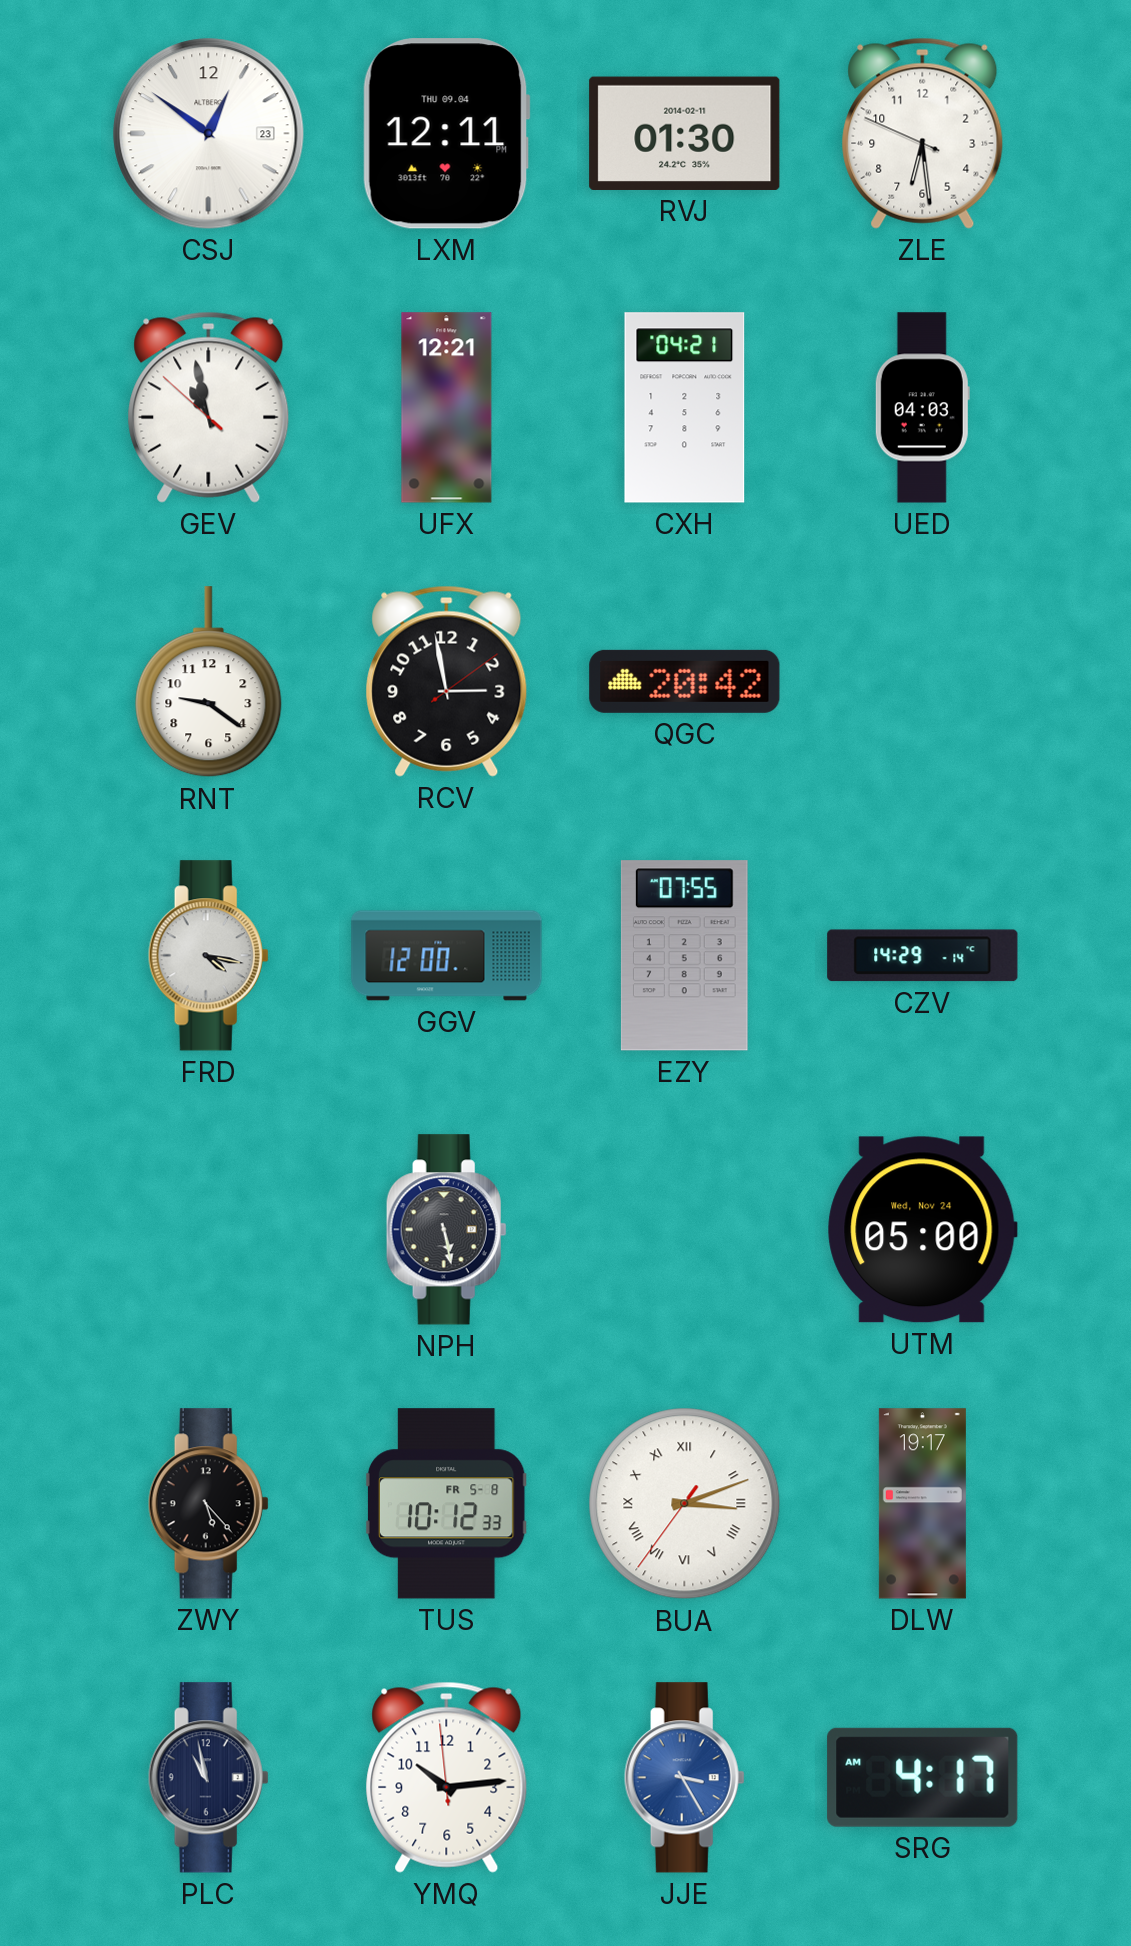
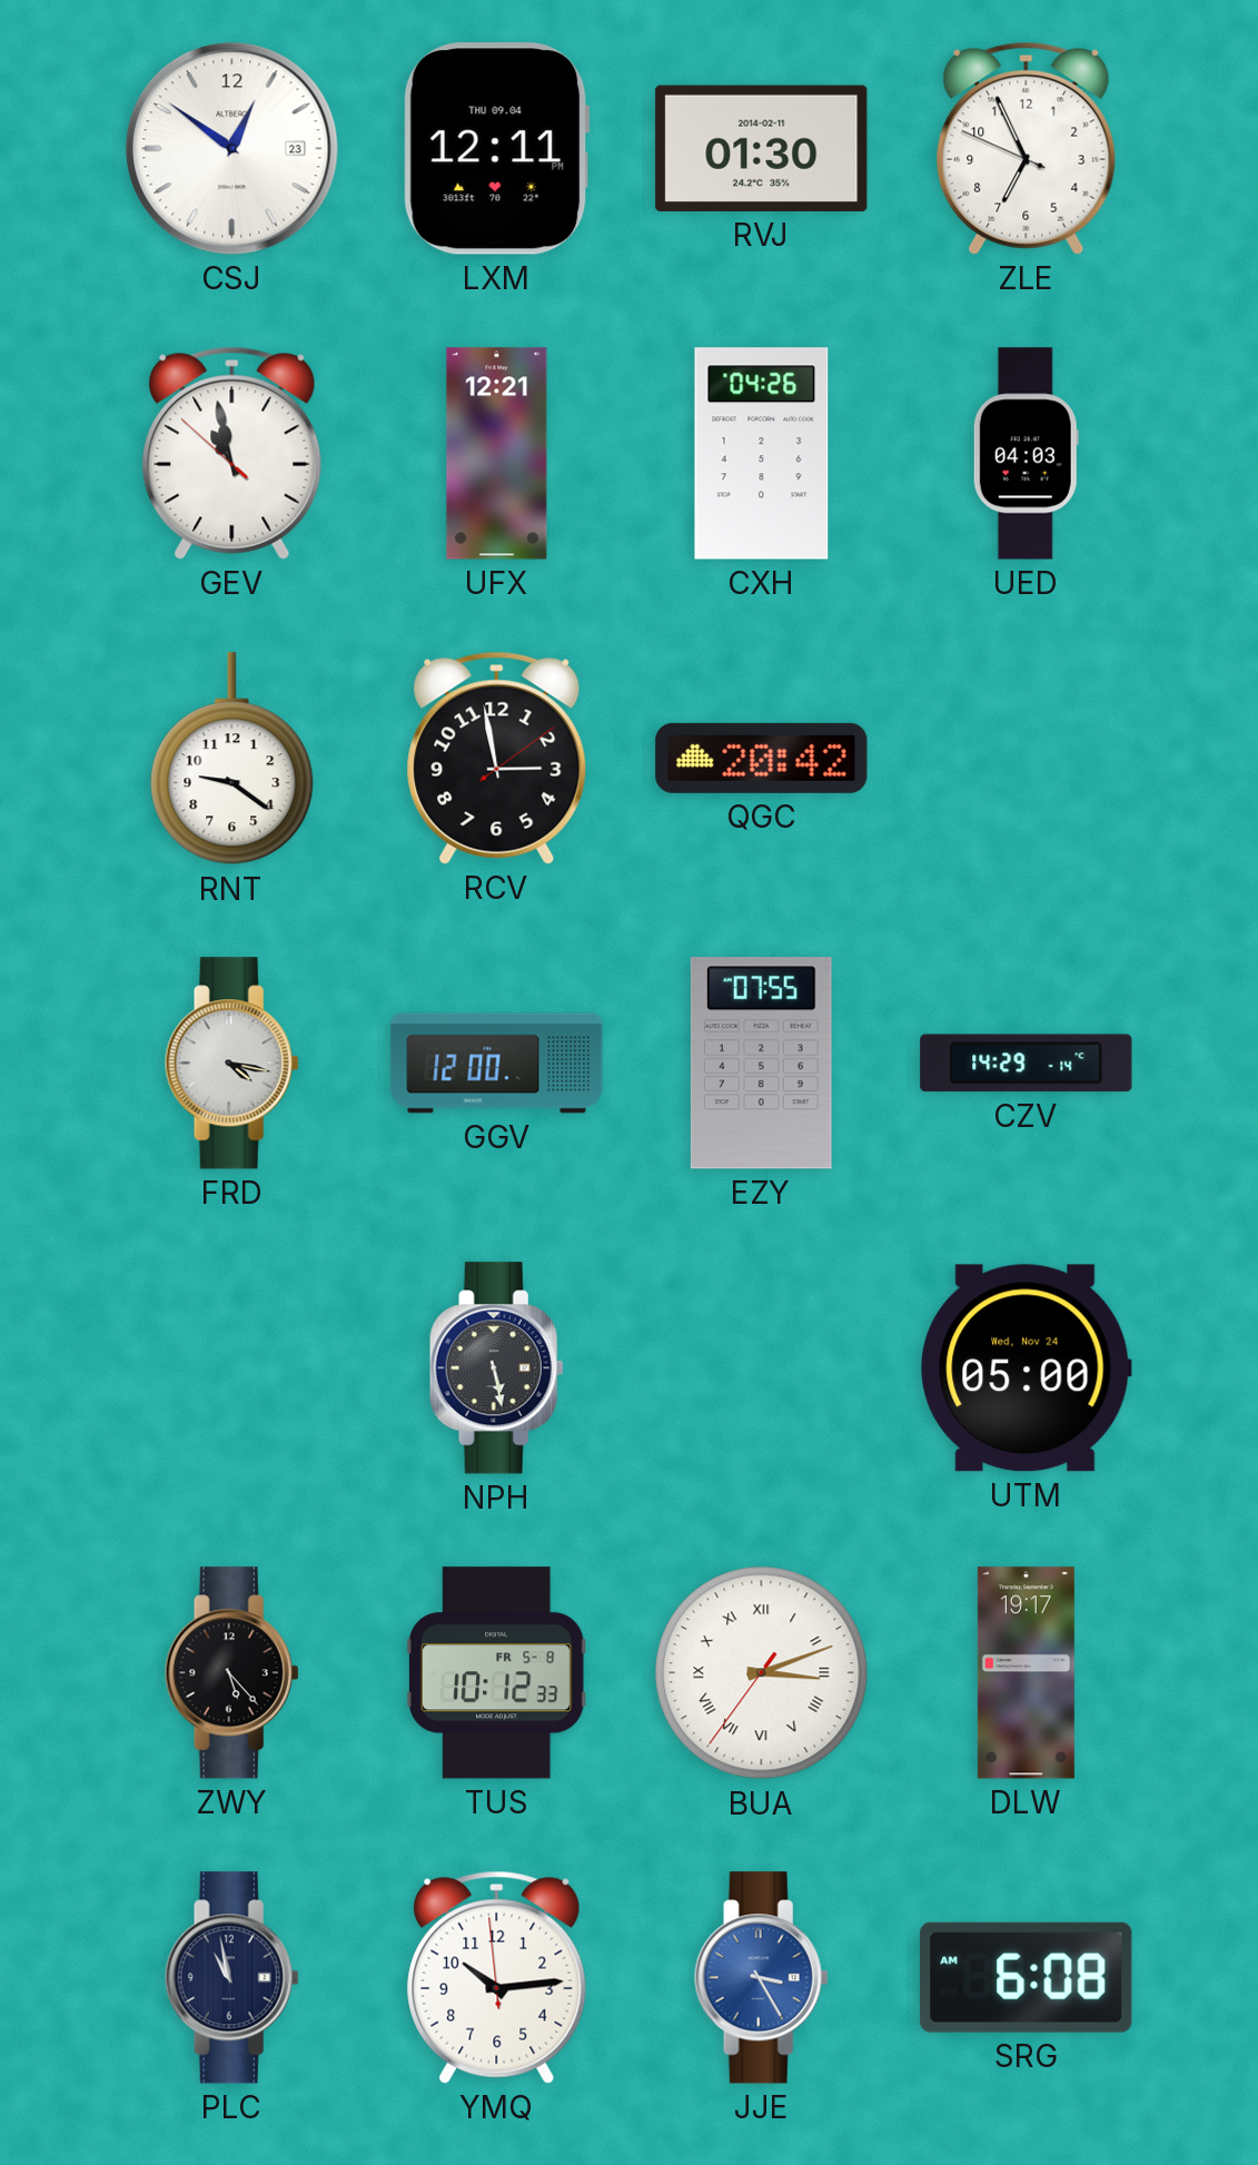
ZLE: 6:28 -> 6:55 (1027, 148)
CXH: 04:21 -> 04:26 (762, 454)
SRG: 4:17 -> 6:08 (1027, 1977)
